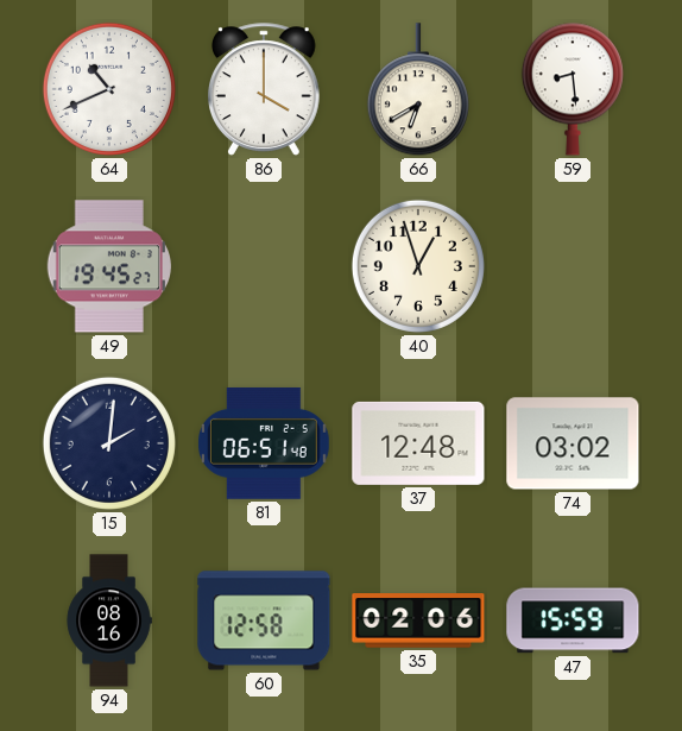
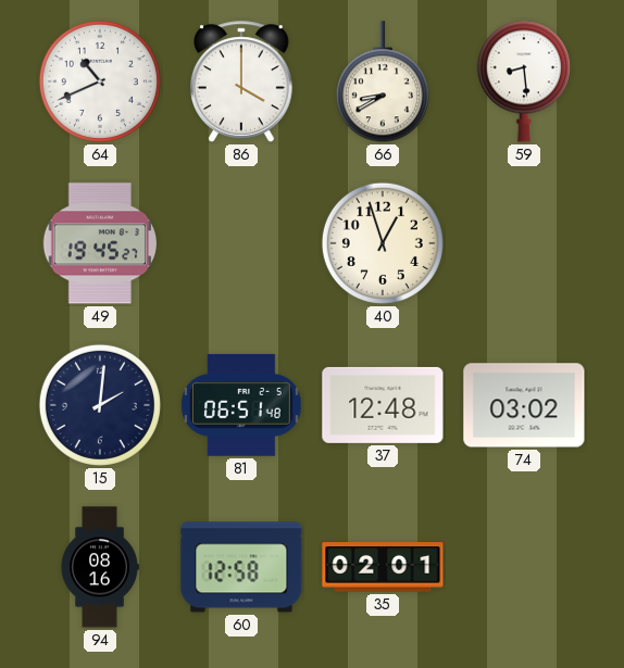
66: 6:40 -> 8:40 (383, 83)
35: 02:06 -> 02:01 (383, 567)
47: 15:59 -> none (573, 620)
